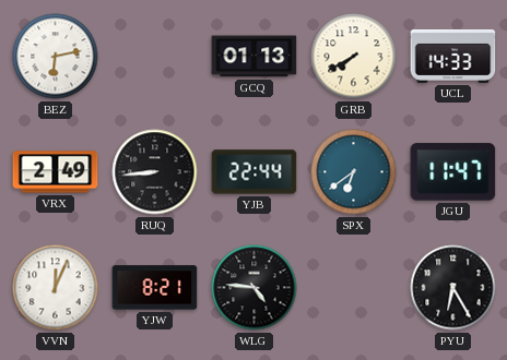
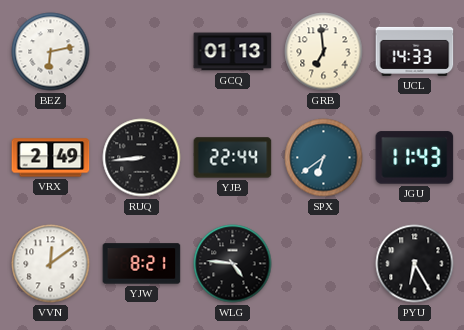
GRB: 7:40 -> 6:59 (324, 52)
JGU: 11:47 -> 11:43 (415, 158)
VVN: 12:04 -> 12:09 (51, 264)
